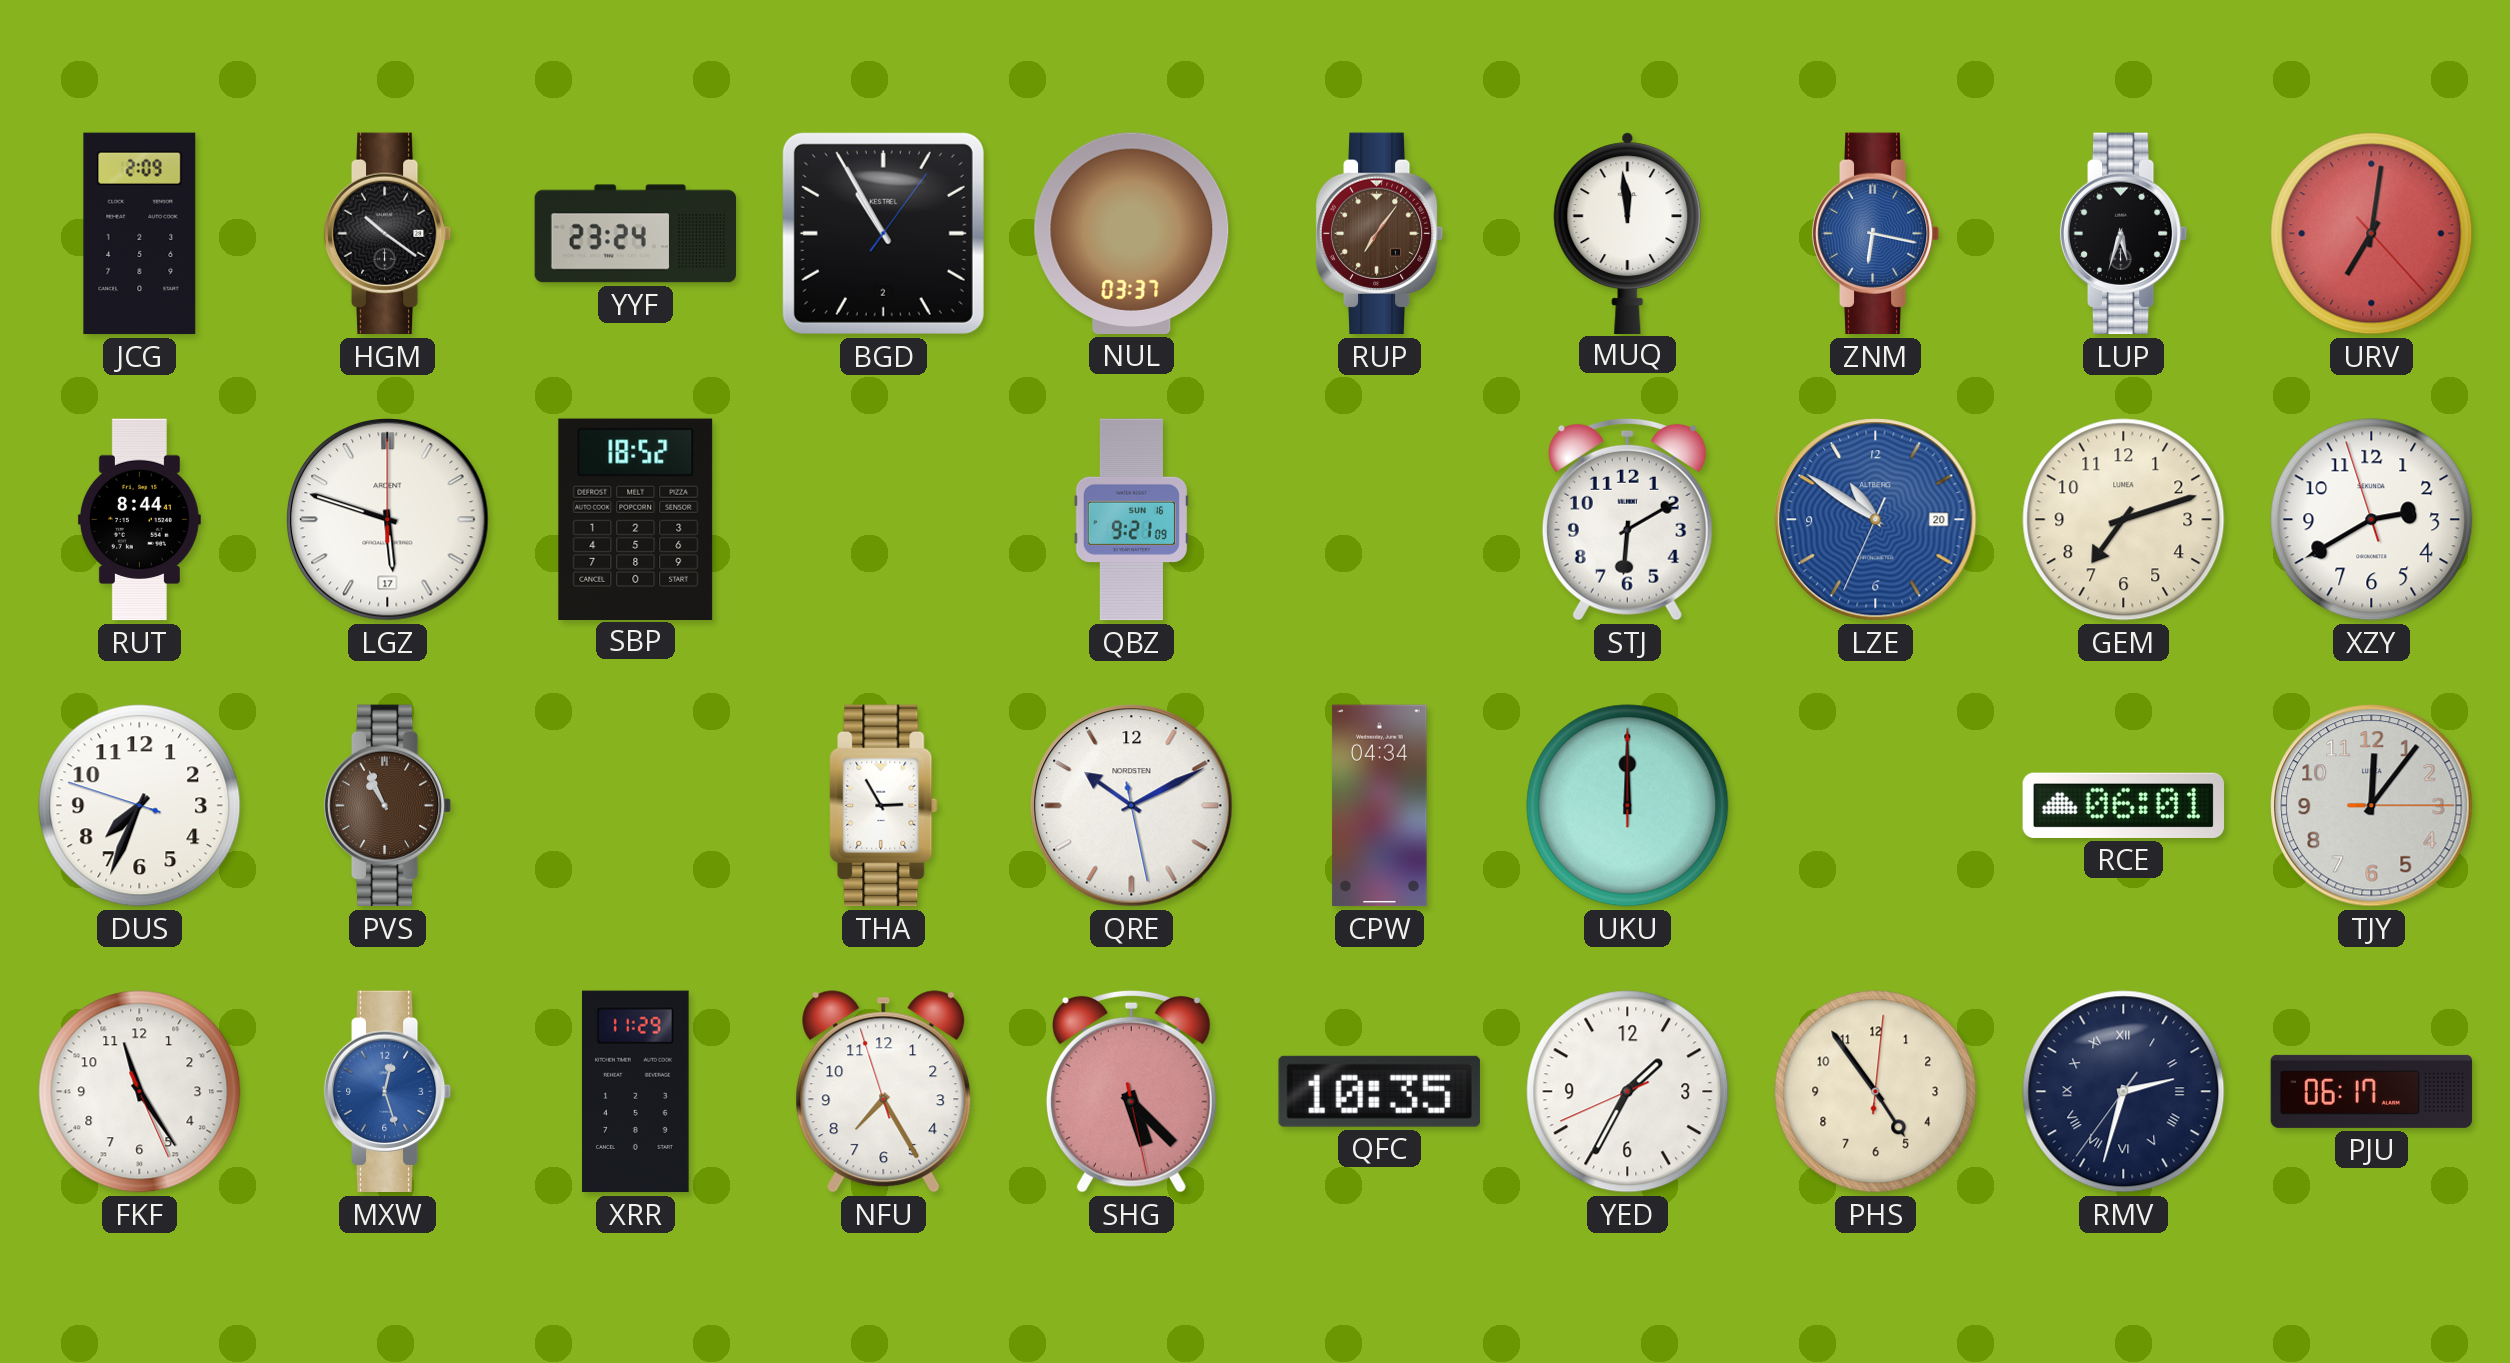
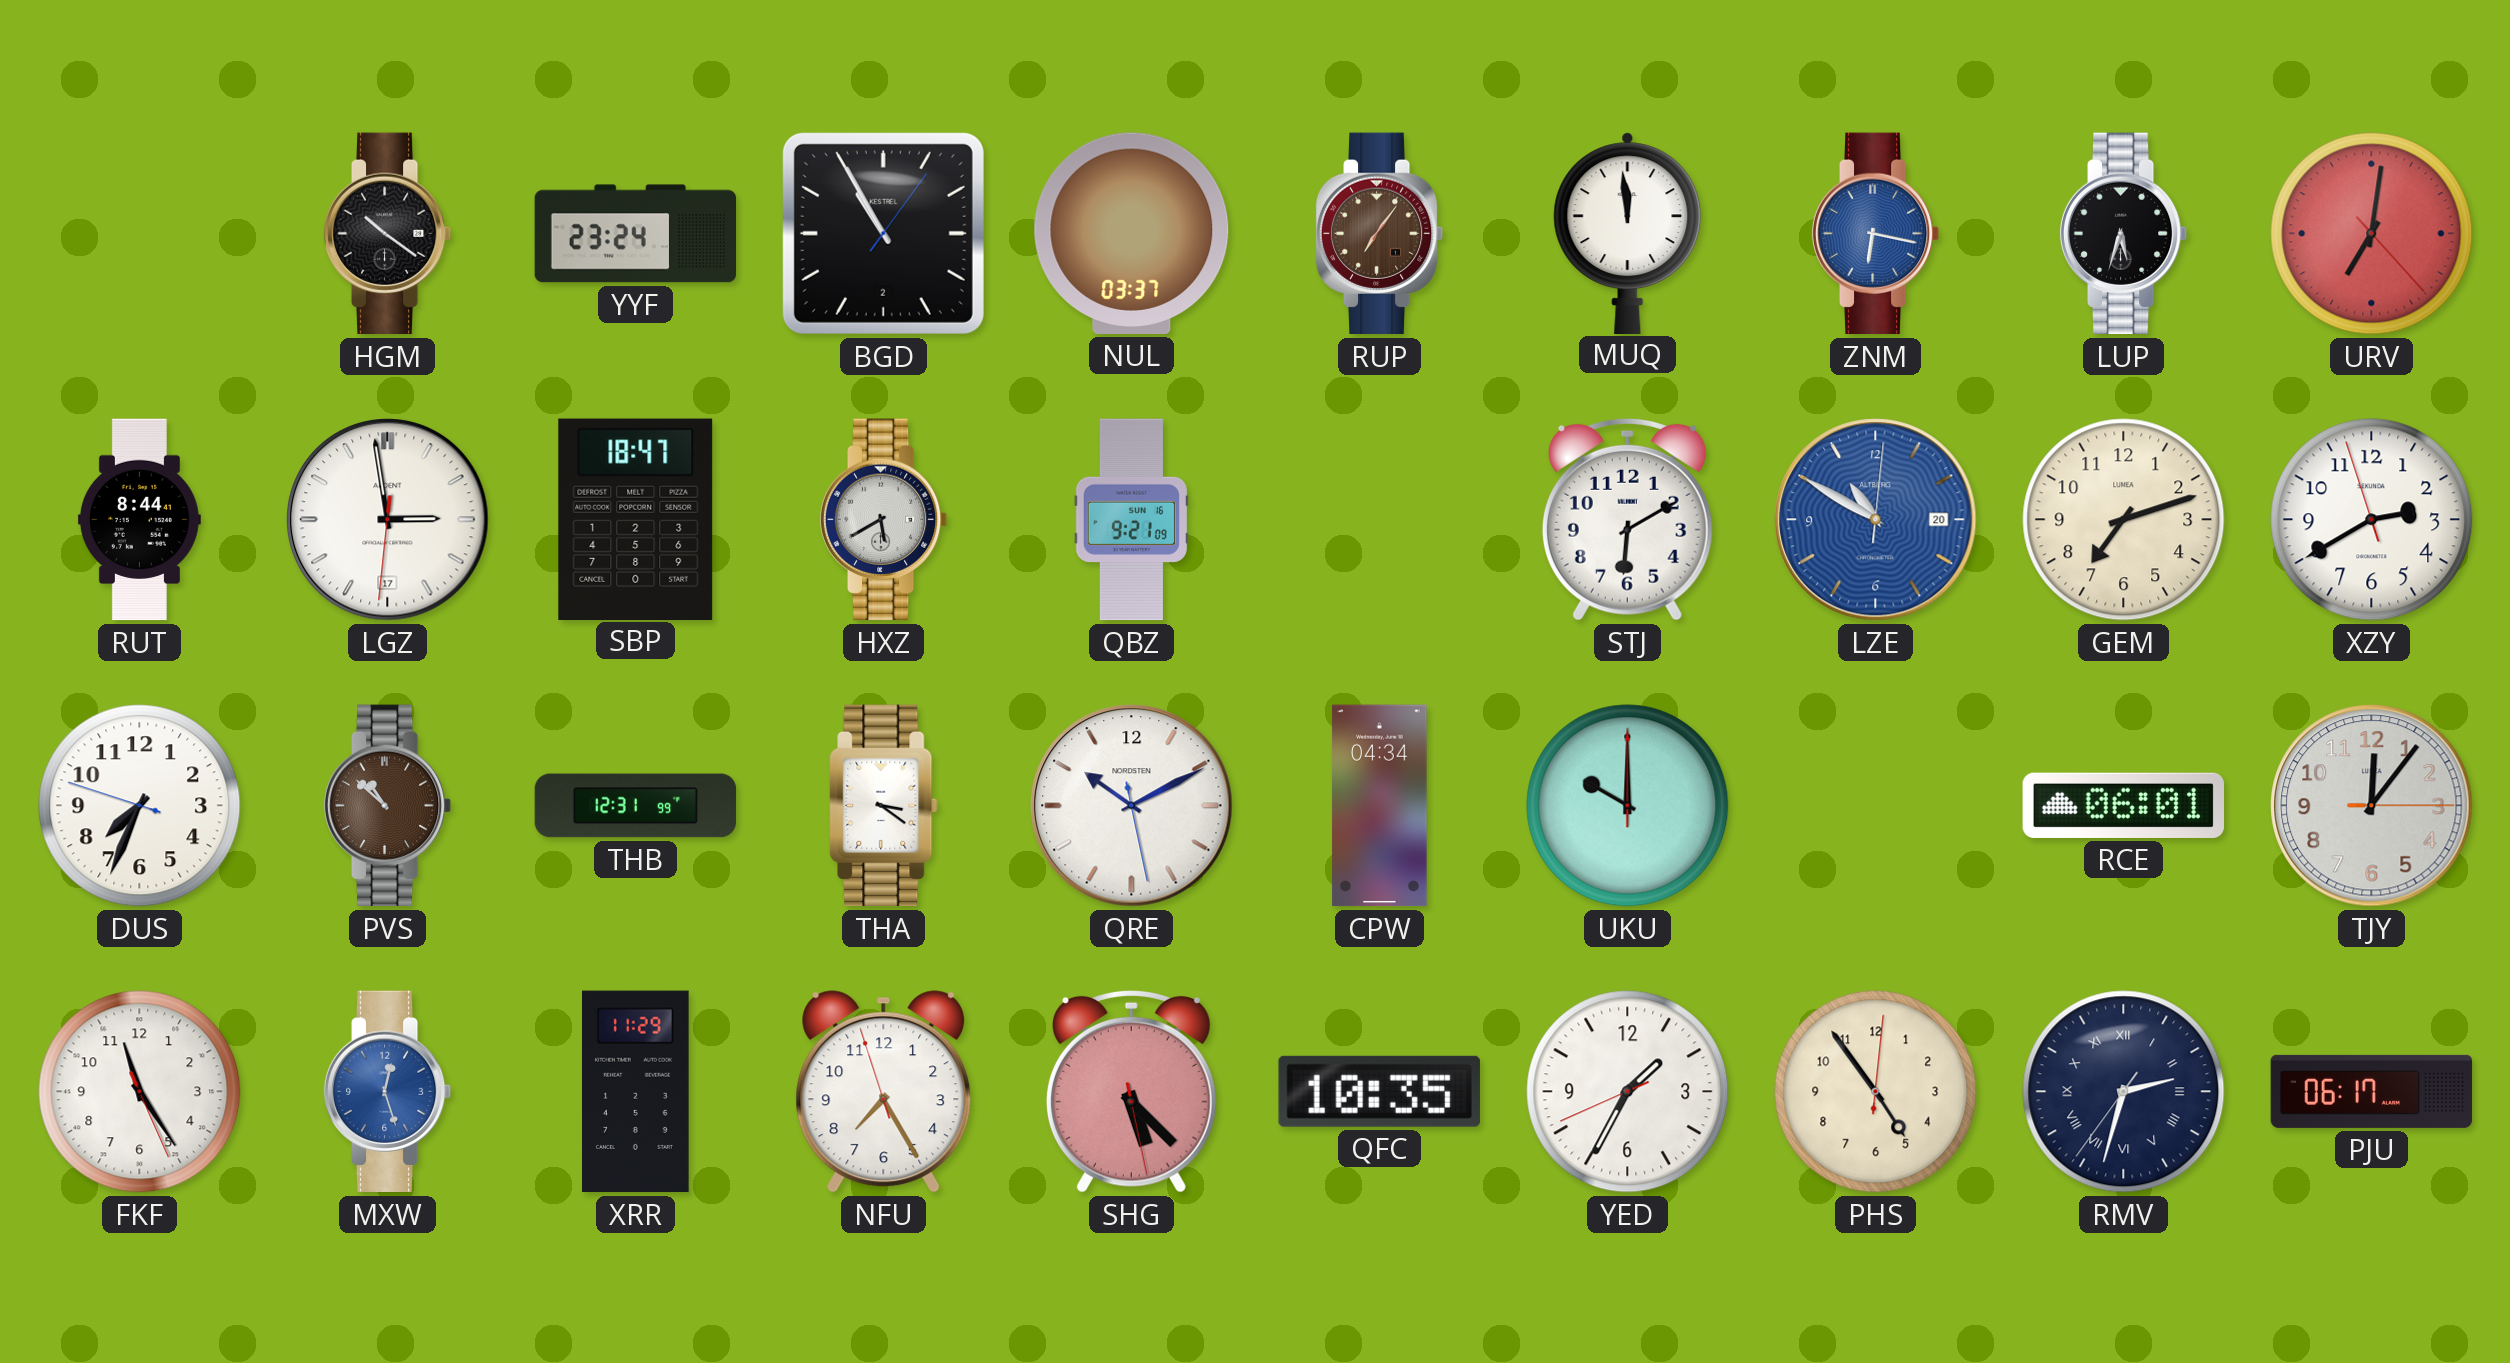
JCG: 2:09 -> none (140, 234)
LGZ: 5:48 -> 2:58 (388, 520)
SBP: 18:52 -> 18:47 (636, 519)
HXZ: none -> 5:40 (884, 520)
LZE: 10:50:34 -> 10:50:01 (1876, 520)
PVS: 10:56 -> 10:52 (388, 806)
THB: none -> 12:31 (636, 806)
THA: 2:55 -> 3:21 (884, 806)
UKU: 12:00 -> 10:00 (1628, 806)
